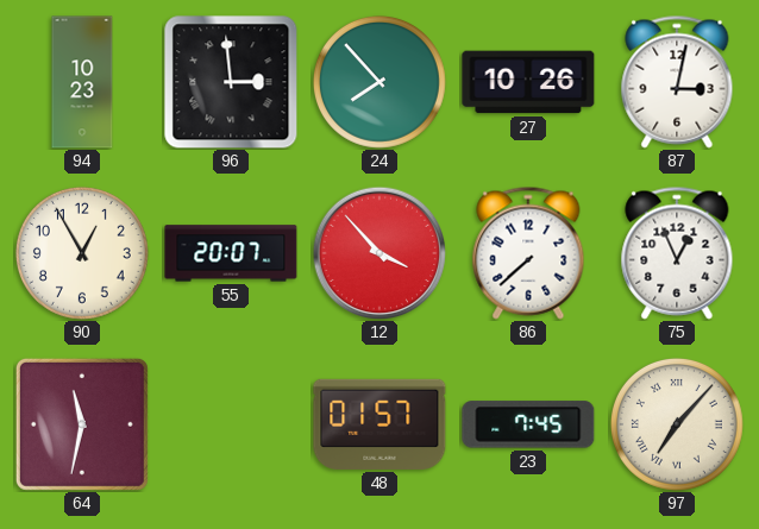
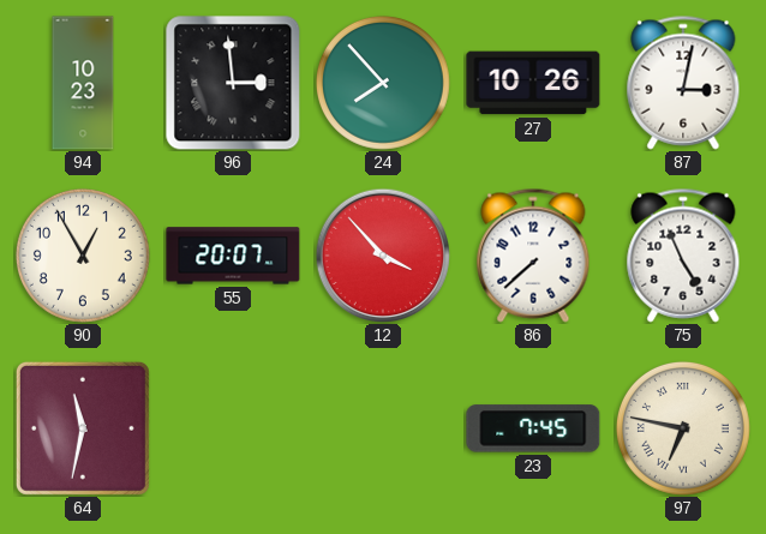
75: 12:56 -> 4:56 (683, 256)
48: 01:57 -> none (379, 424)
97: 7:07 -> 6:47 (683, 428)
